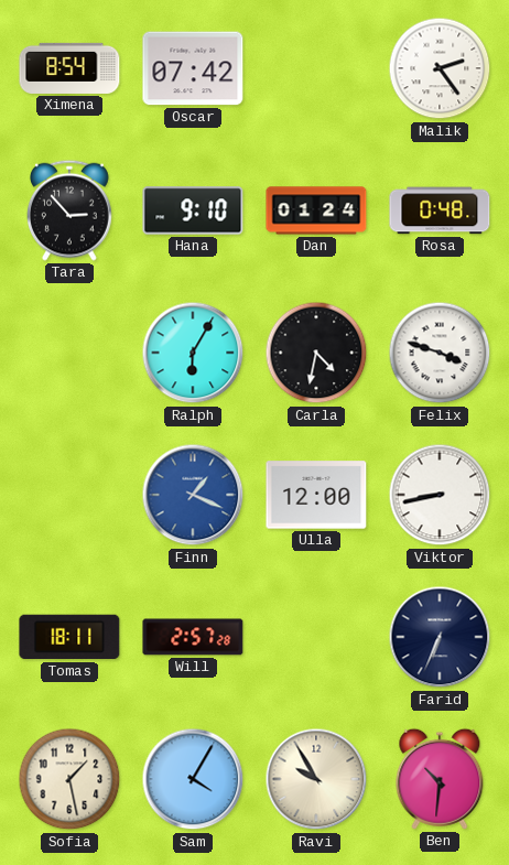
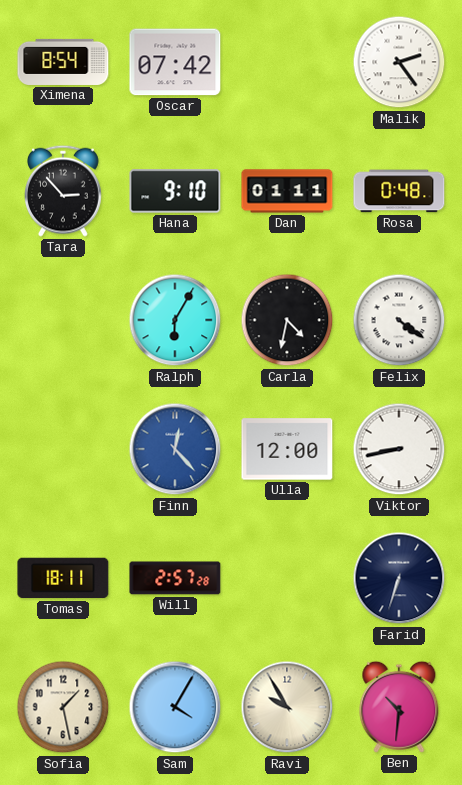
Dan: 01:24 -> 01:11 (287, 191)
Felix: 3:48 -> 4:21 (399, 320)
Finn: 1:19 -> 12:23 (175, 449)
Farid: 6:34 -> 6:33 (399, 578)
